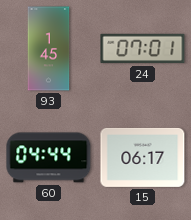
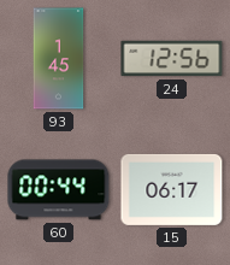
24: 07:01 -> 12:56 (172, 59)
60: 04:44 -> 00:44 (59, 190)
